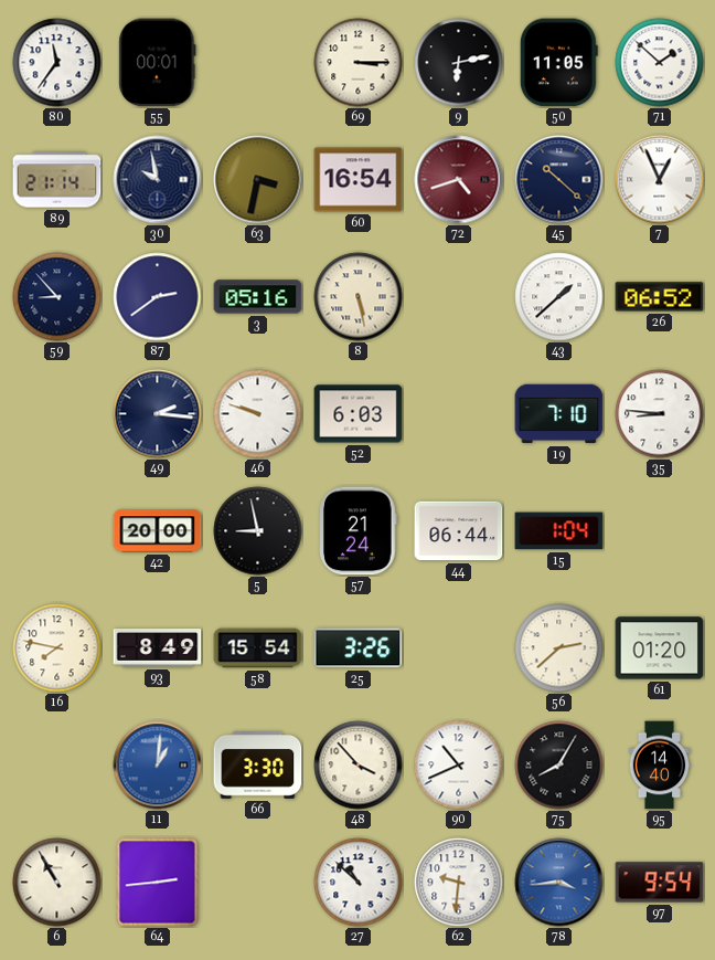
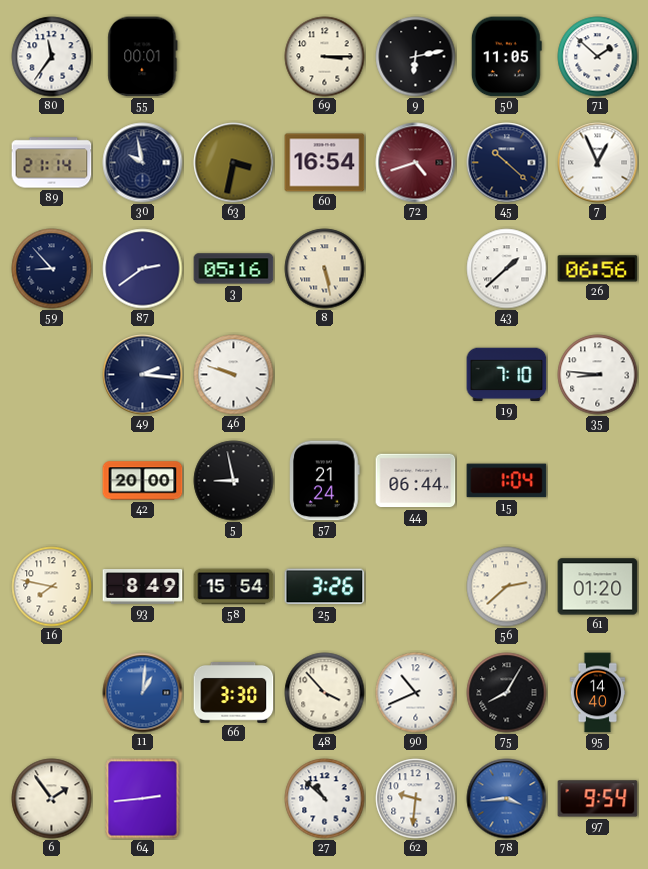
26: 06:52 -> 06:56 (598, 269)
52: 6:03 -> none (359, 414)
6: 10:55 -> 1:54 (52, 799)
